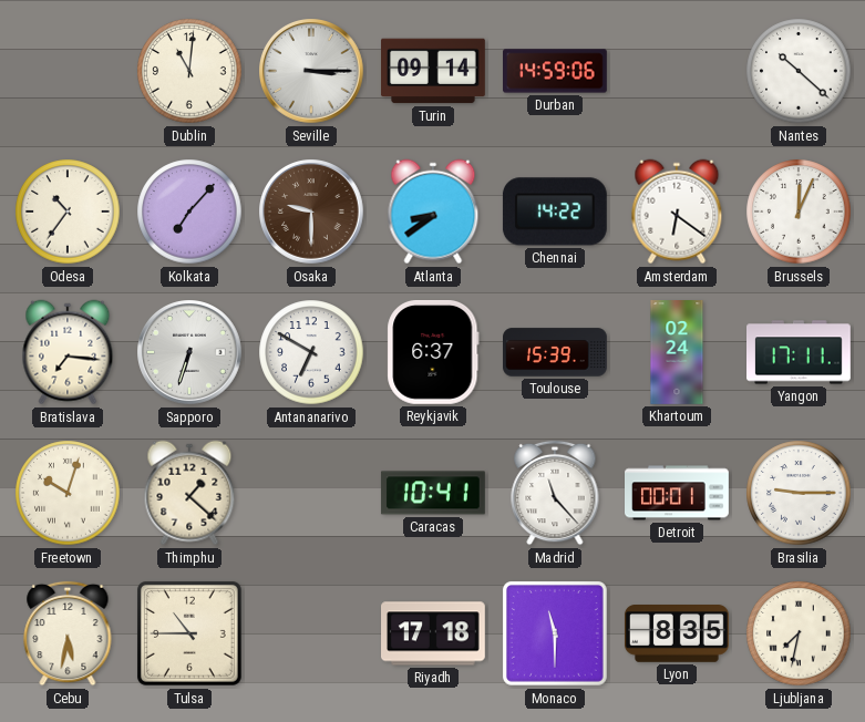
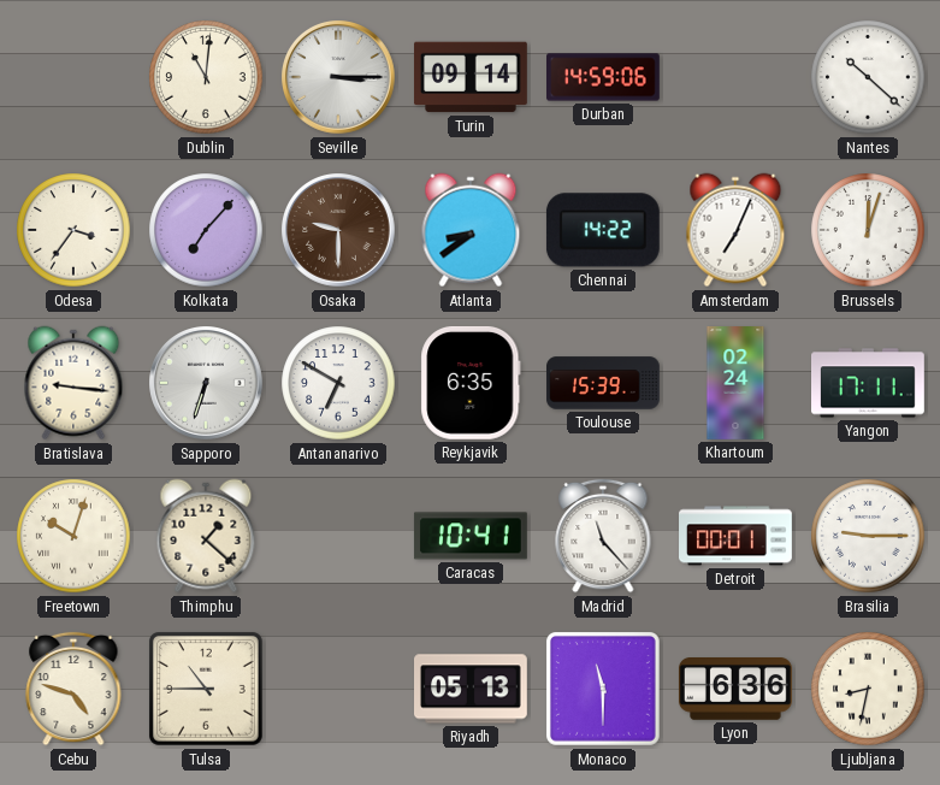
Odesa: 10:36 -> 3:36 (73, 230)
Amsterdam: 6:21 -> 7:04 (735, 230)
Brussels: 12:04 -> 12:03 (868, 230)
Bratislava: 7:16 -> 9:16 (73, 383)
Reykjavik: 6:37 -> 6:35 (471, 383)
Cebu: 5:32 -> 4:48 (73, 689)
Riyadh: 17:18 -> 05:13 (472, 689)
Lyon: 8:35 -> 6:36 (735, 690)
Ljubljana: 7:32 -> 8:32 (868, 689)
